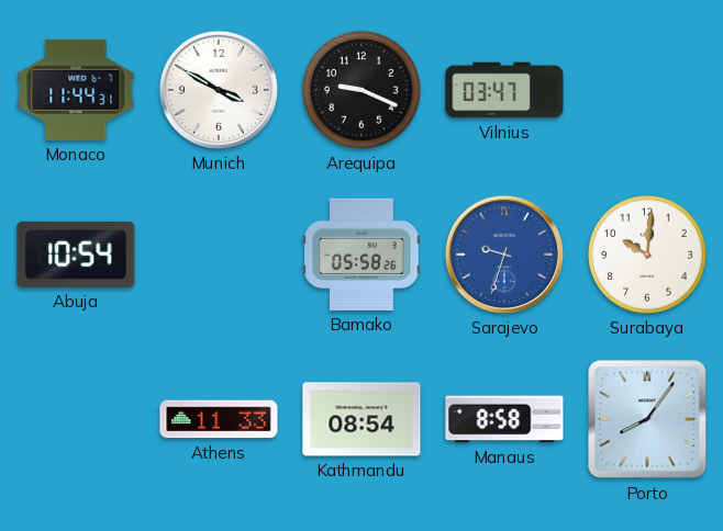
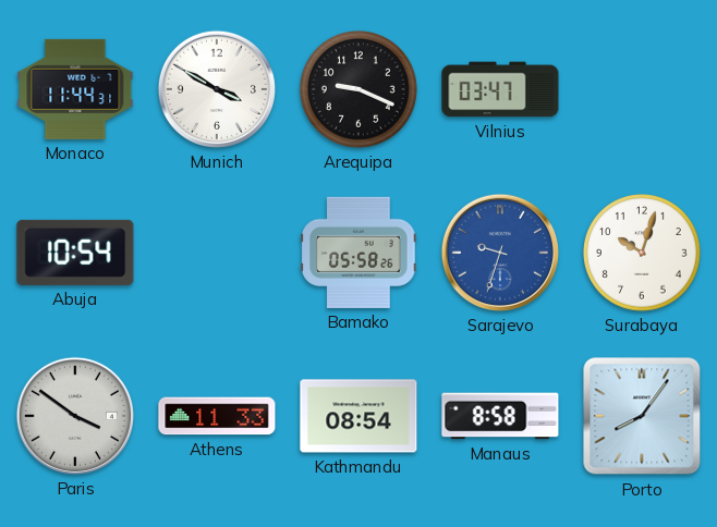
Surabaya: 10:01 -> 10:03 (643, 254)
Paris: none -> 3:51 (75, 416)
